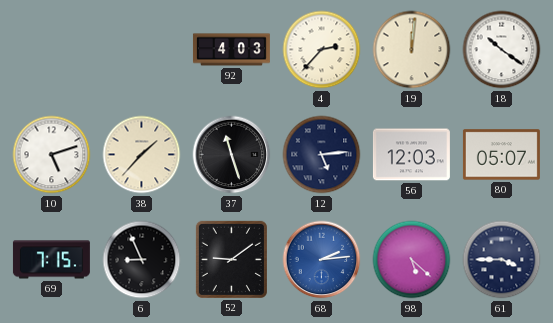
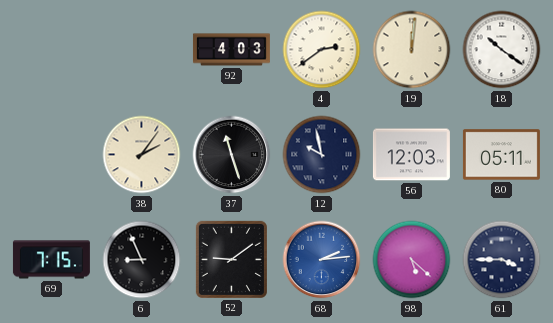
4: 2:37 -> 2:39 (322, 50)
10: 5:12 -> none (52, 155)
38: 1:37 -> 2:06 (142, 155)
12: 5:14 -> 9:58 (322, 155)
80: 05:07 -> 05:11 (501, 155)
